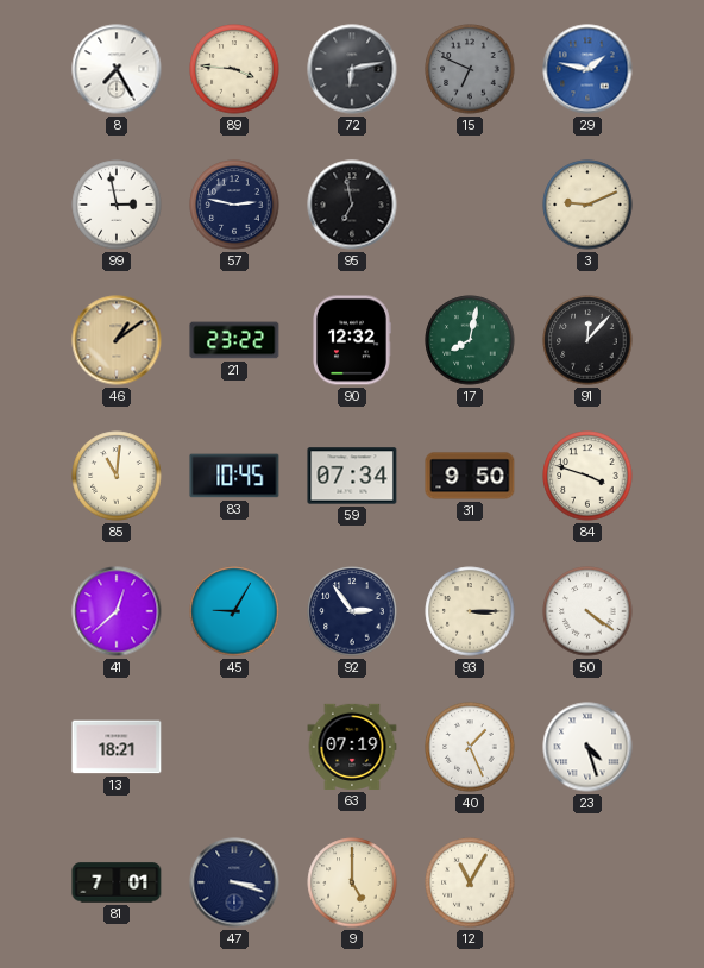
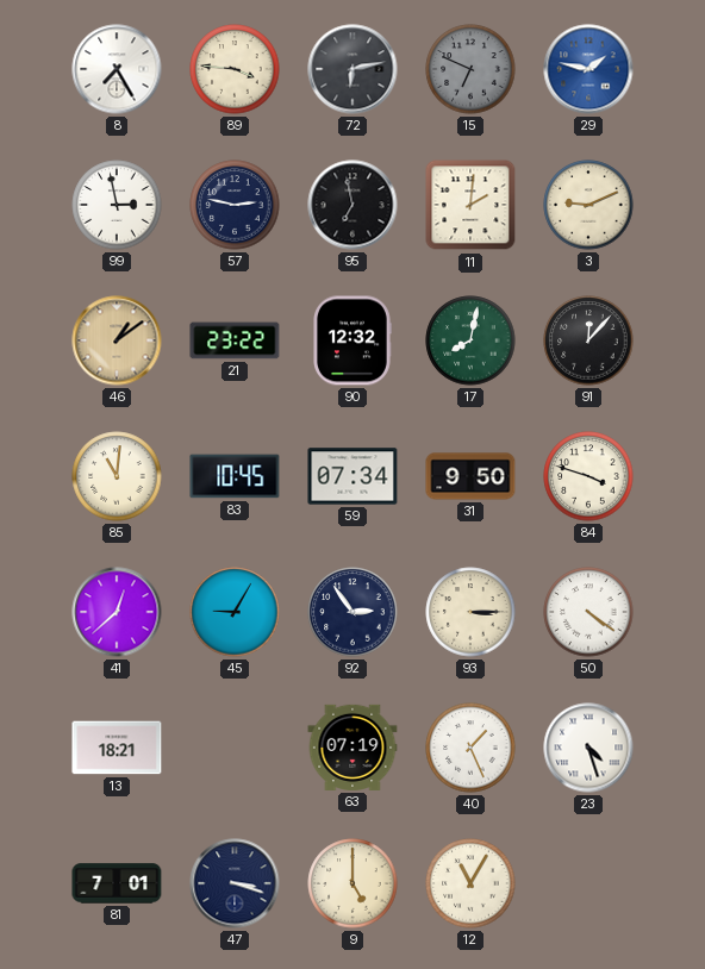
11: none -> 2:01 (470, 205)
